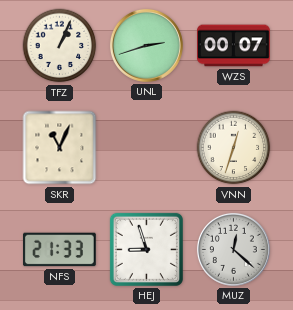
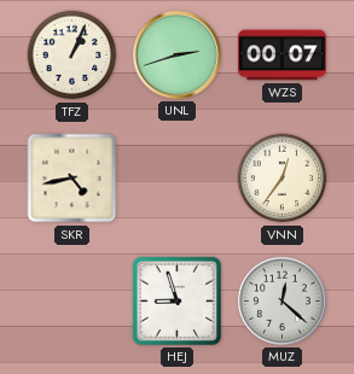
SKR: 11:04 -> 4:43 (72, 179)
VNN: 12:33 -> 12:36 (283, 179)
NFS: 21:33 -> none (60, 250)
